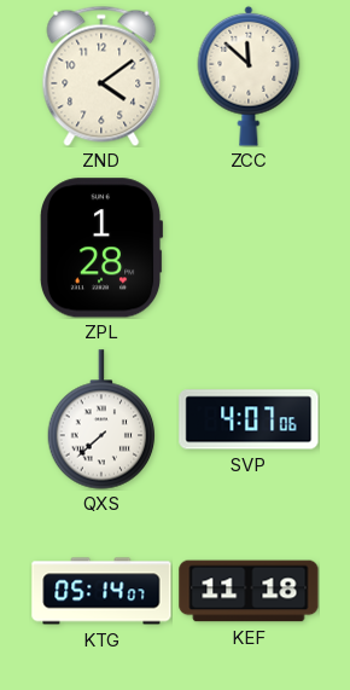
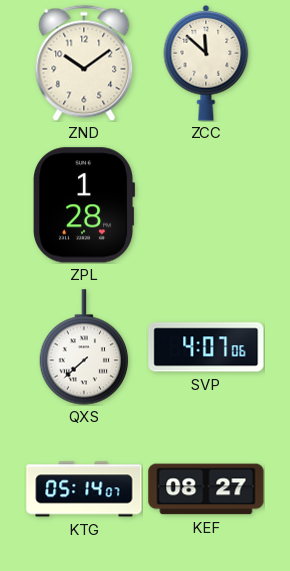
ZND: 4:09 -> 10:09 (84, 63)
KEF: 11:18 -> 08:27 (206, 489)
